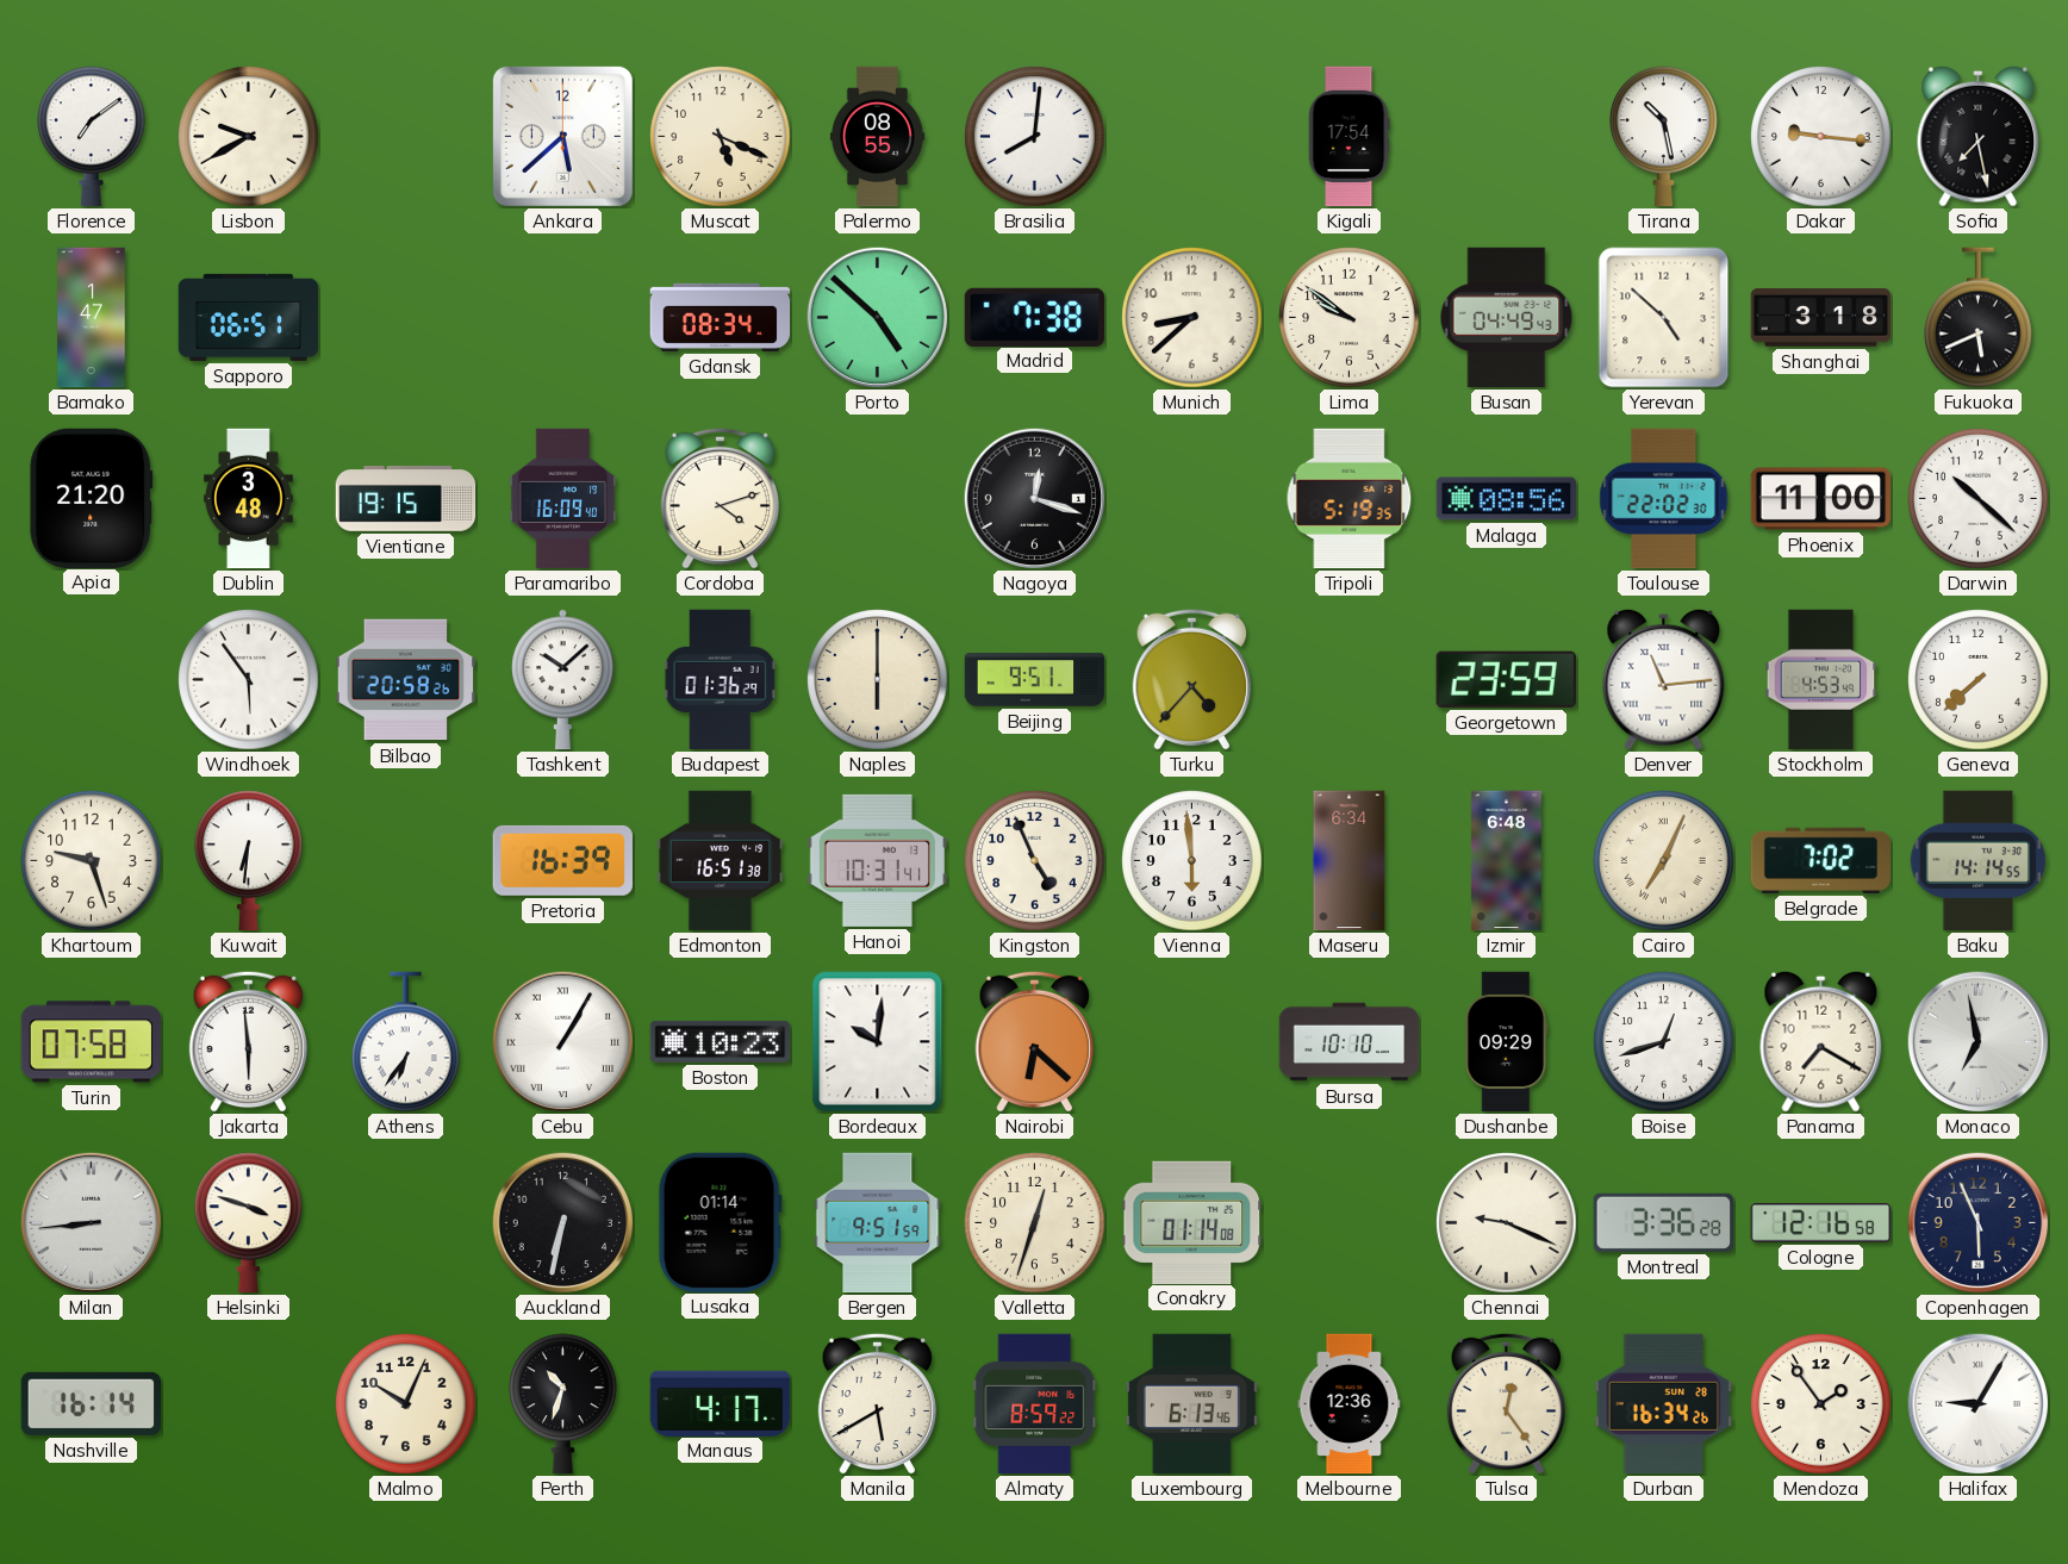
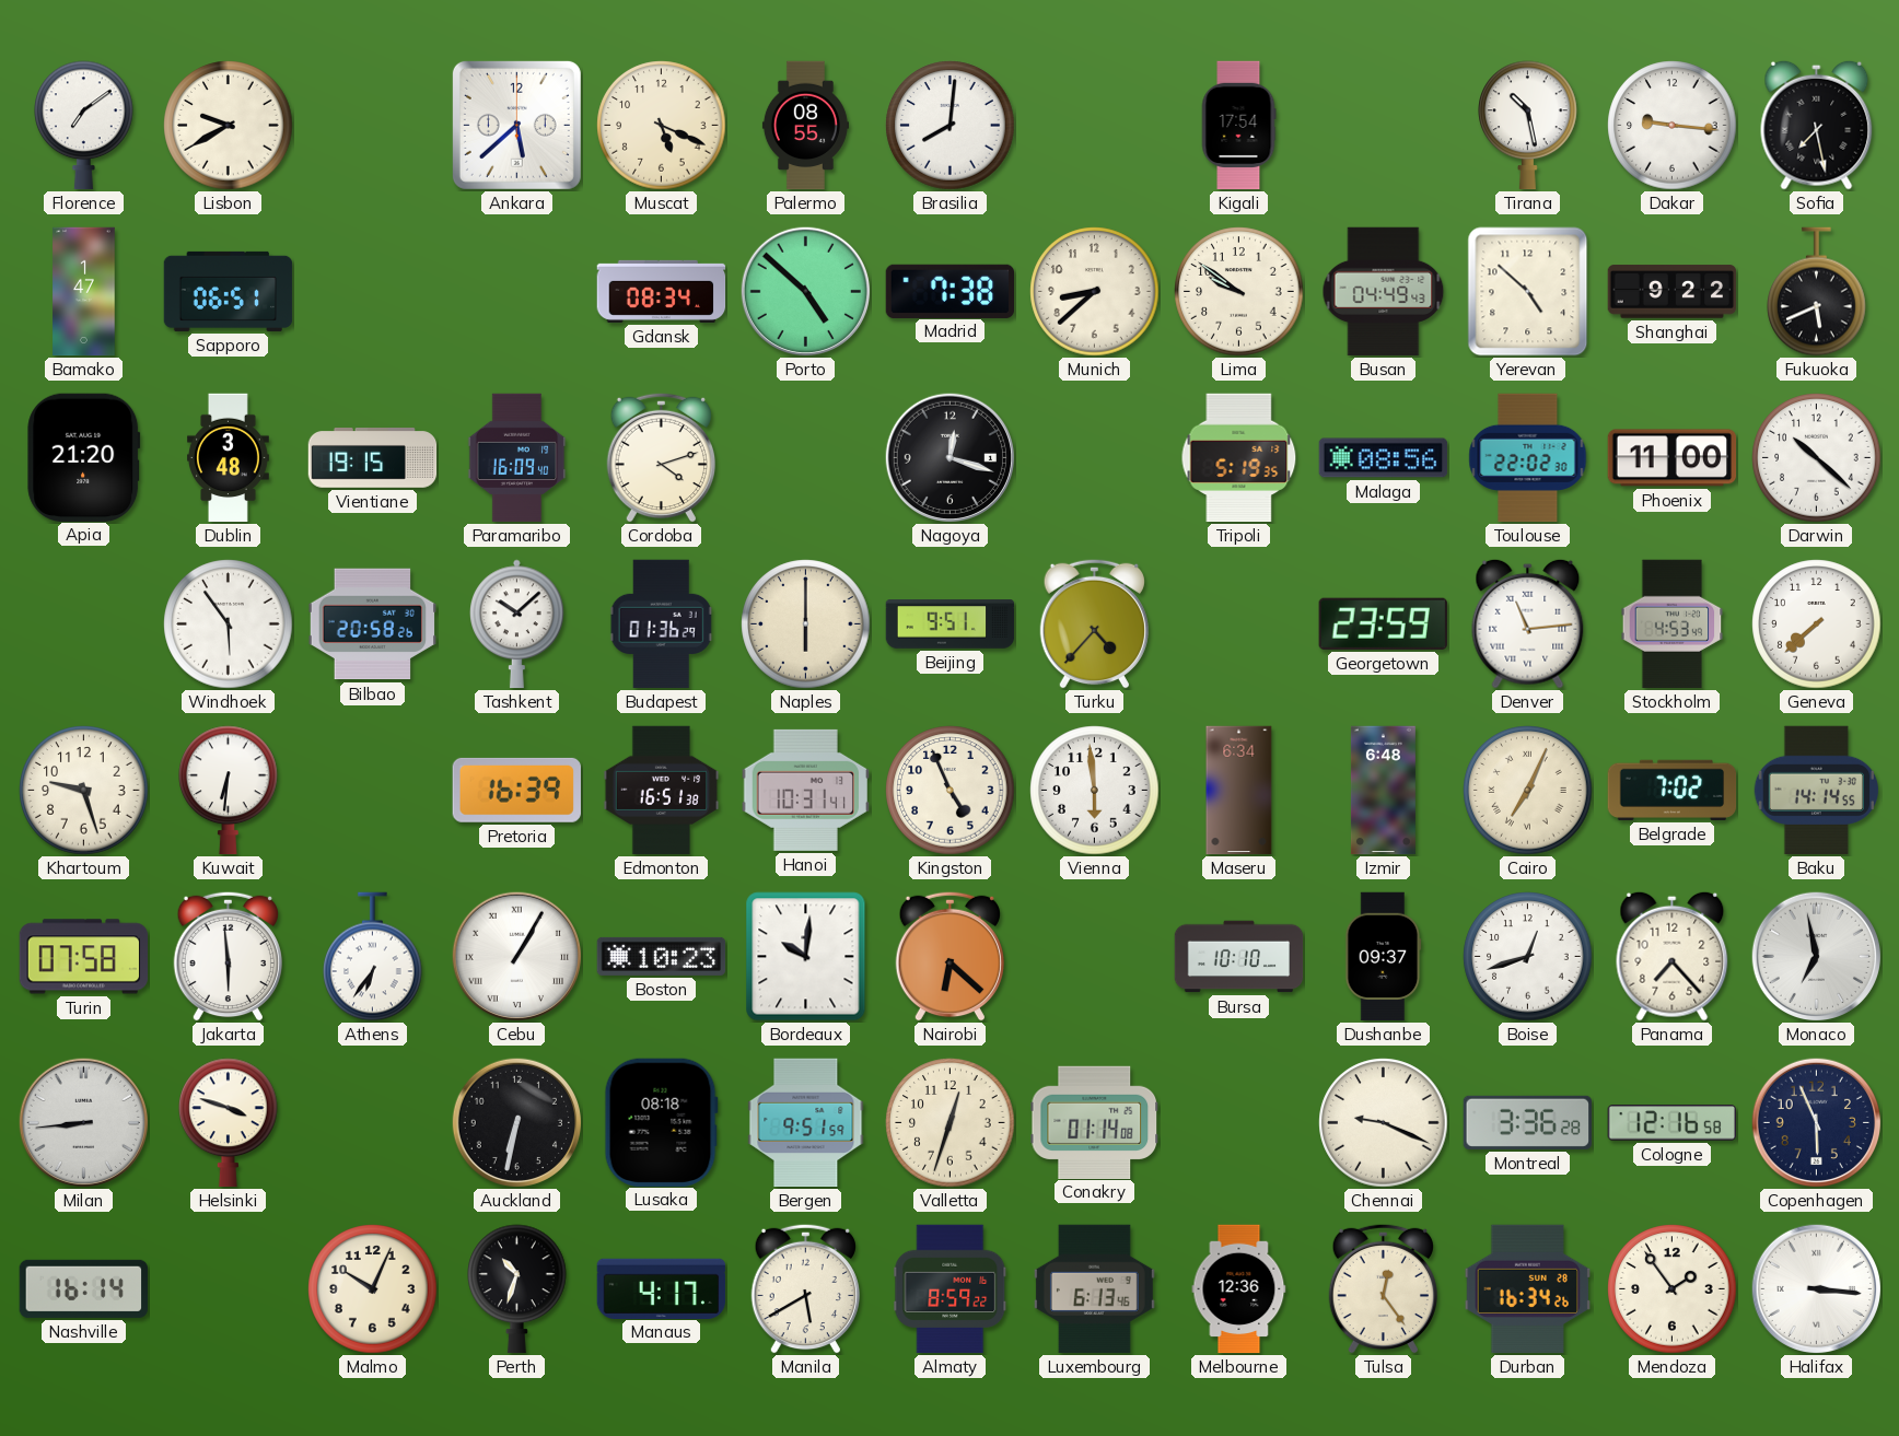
Shanghai: 3:18 -> 9:22 (1673, 292)
Dushanbe: 09:29 -> 09:37 (1384, 957)
Panama: 7:20 -> 7:23 (1673, 956)
Lusaka: 01:14 -> 08:18 (661, 1122)
Halifax: 9:05 -> 3:16 (1816, 1288)
